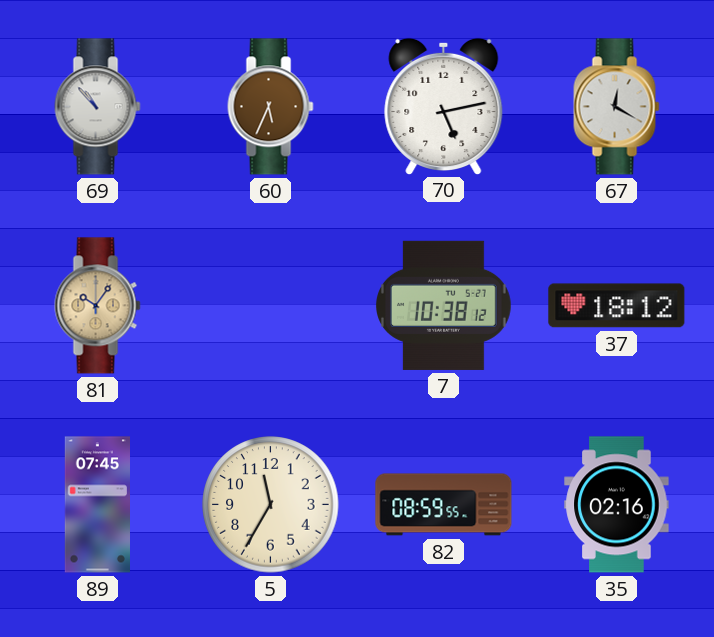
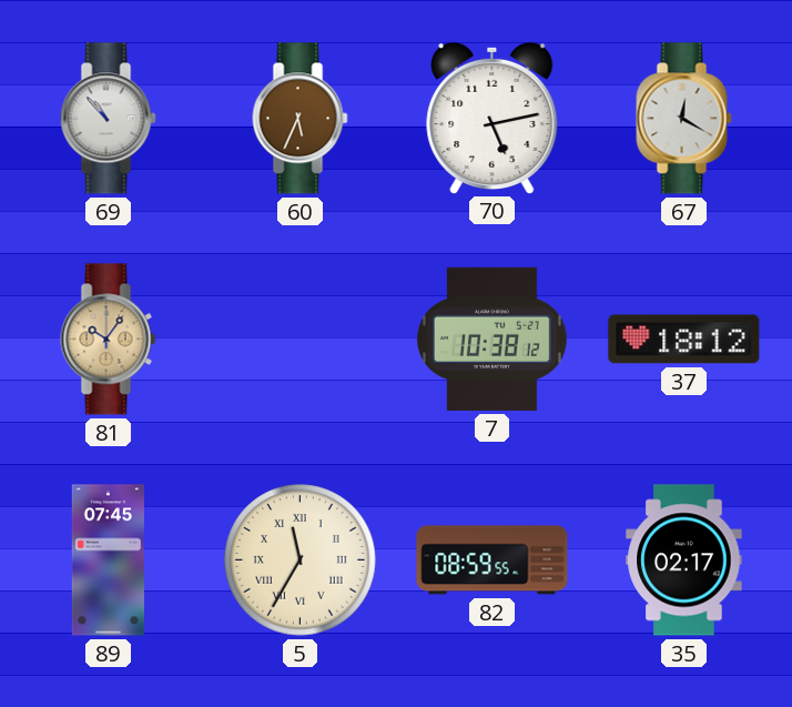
5 numerals: Arabic -> Roman (301, 560)
35: 02:16 -> 02:17 (684, 560)
